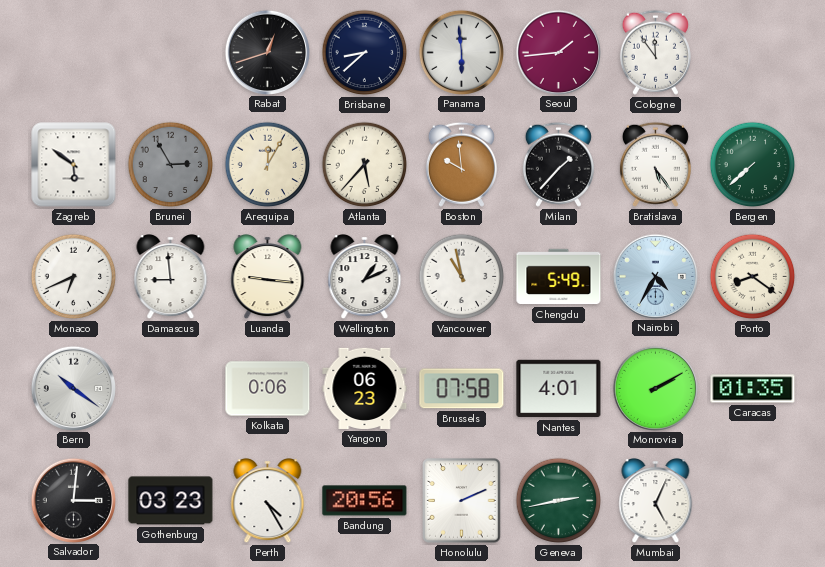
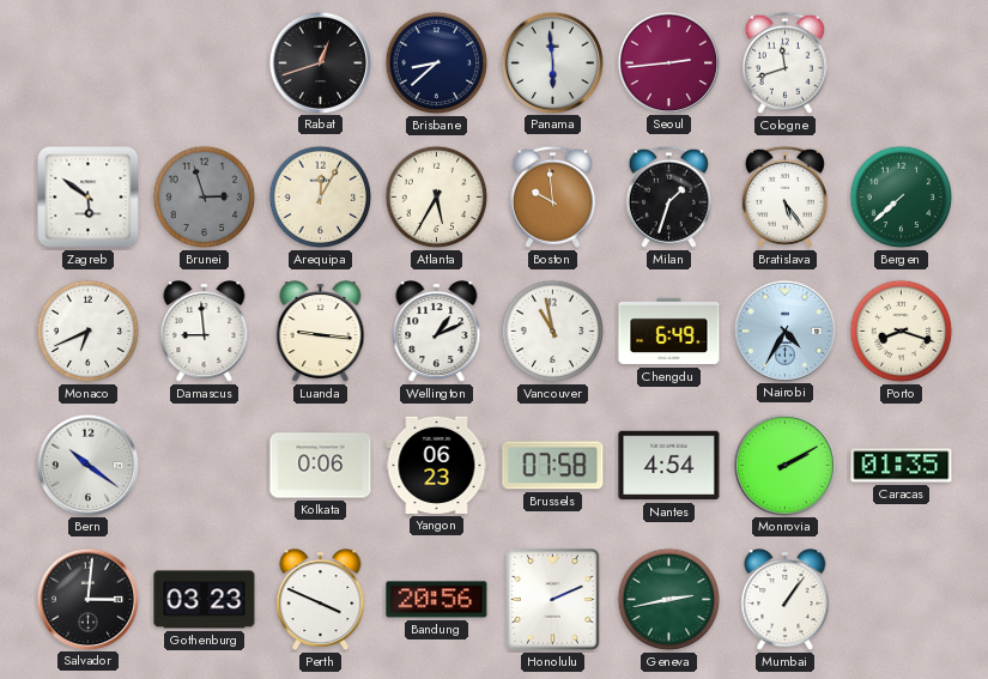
Seoul: 1:44 -> 2:44 (668, 62)
Cologne: 11:54 -> 11:42 (784, 62)
Brunei: 2:55 -> 2:57 (205, 198)
Atlanta: 5:37 -> 5:35 (437, 198)
Milan: 1:37 -> 1:33 (668, 196)
Chengdu: 5:49 -> 6:49 (669, 332)
Porto: 8:21 -> 8:18 (902, 332)
Nantes: 4:01 -> 4:54 (669, 466)
Perth: 4:25 -> 3:49 (321, 600)
Mumbai: 5:04 -> 1:06 (786, 600)
